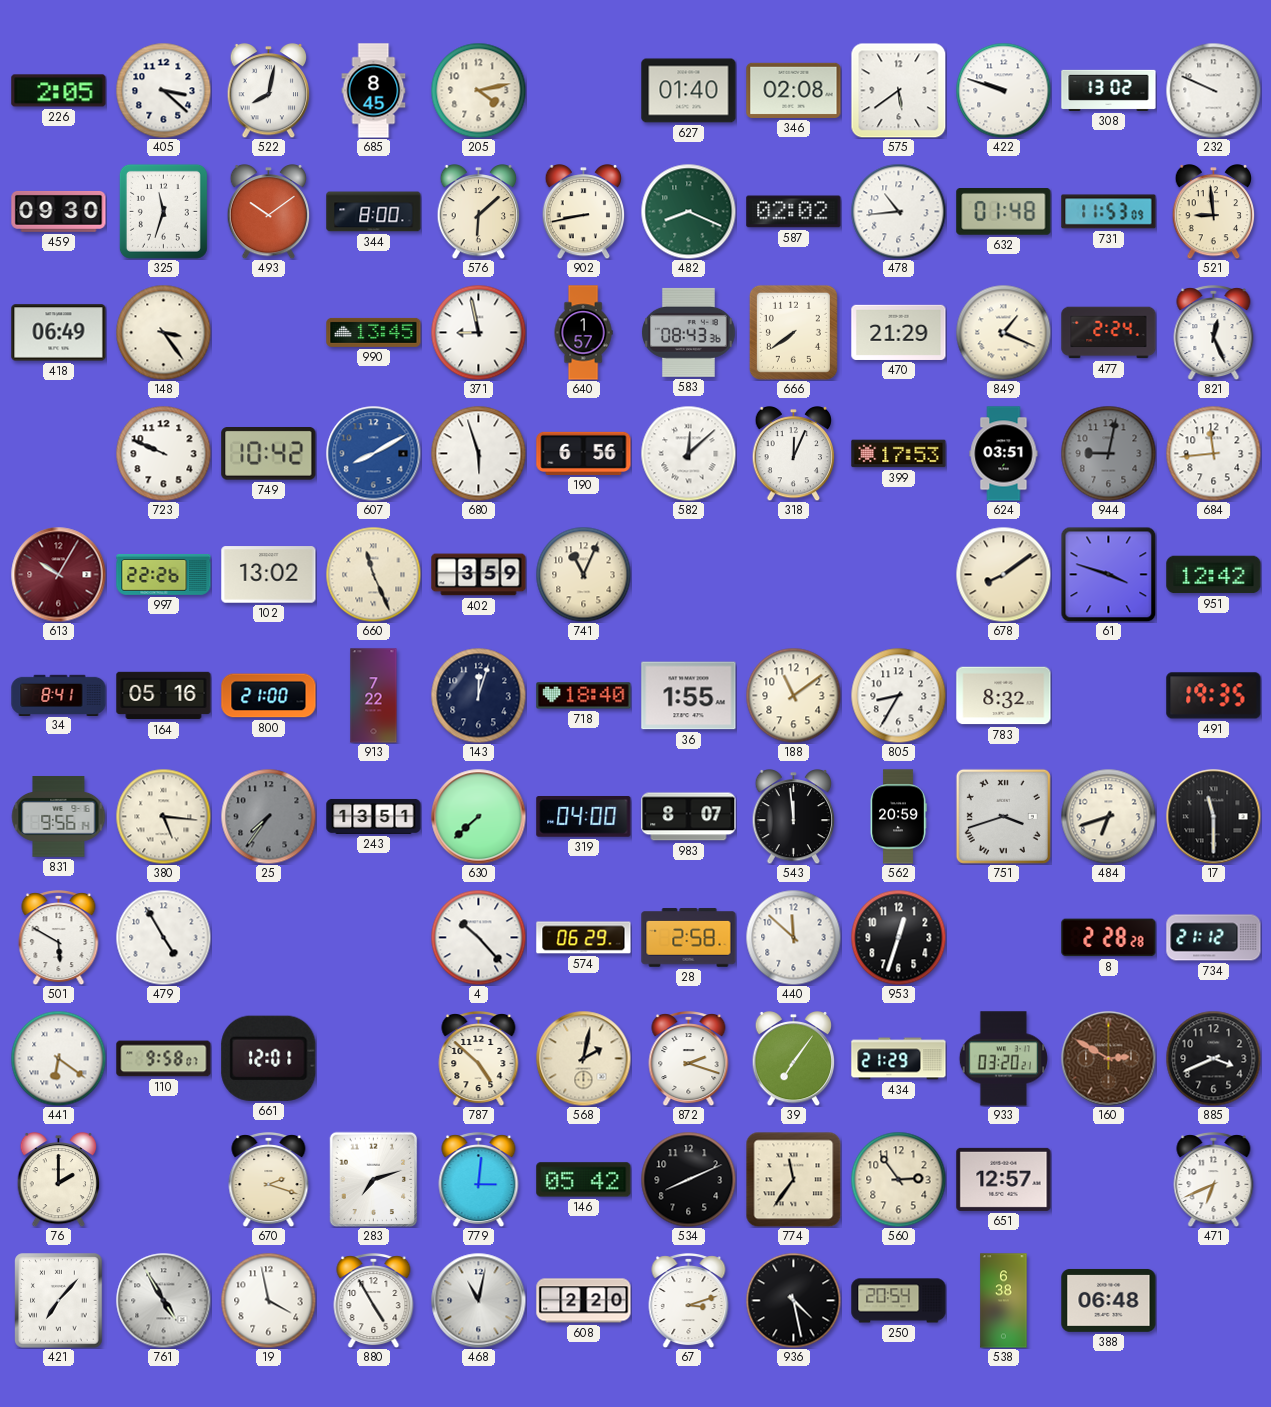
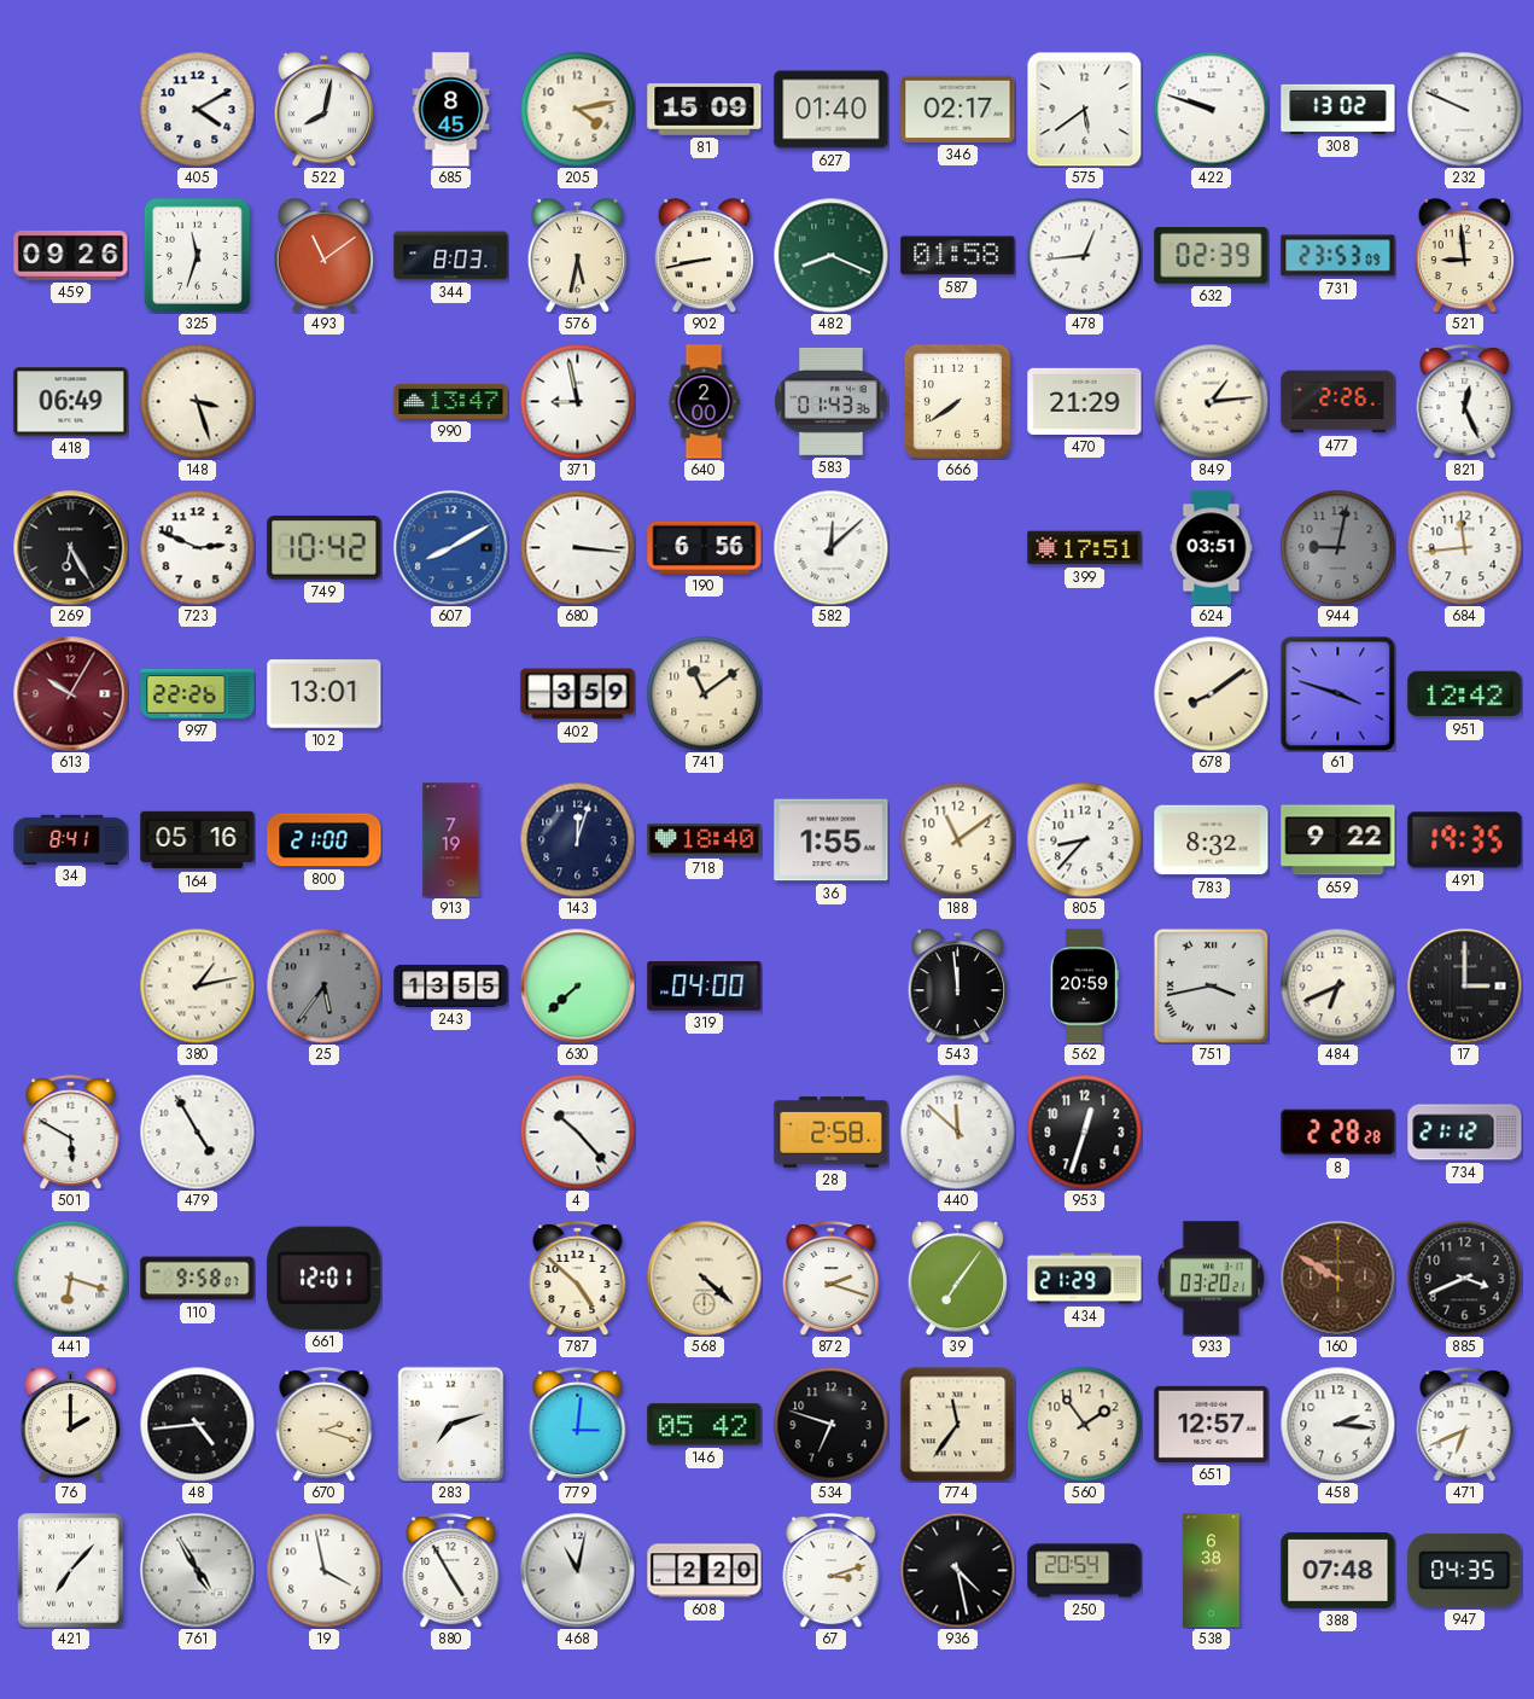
226: 2:05 -> none (59, 91)
405: 3:22 -> 4:10 (197, 109)
81: none -> 15:09 (705, 110)
346: 02:08 -> 02:17 (958, 109)
459: 09:30 -> 09:26 (71, 255)
493: 10:09 -> 11:09 (325, 255)
344: 8:00 -> 8:03 (451, 256)
576: 6:08 -> 5:32 (578, 255)
587: 02:02 -> 01:58 (958, 256)
478: 10:44 -> 12:44 (1084, 255)
632: 01:48 -> 02:39 (1212, 256)
731: 11:53 -> 23:53 (1338, 256)
148: 3:24 -> 3:27 (197, 401)
990: 13:45 -> 13:47 (451, 401)
640: 1:57 -> 2:00 (704, 402)
583: 08:43 -> 01:43 (832, 401)
849: 1:19 -> 1:14 (1211, 401)
477: 2:24 -> 2:26 (1338, 402)
269: none -> 6:25 (70, 547)
723: 9:49 -> 2:49 (197, 547)
680: 5:57 -> 3:16 (577, 547)
318: 12:04 -> none (794, 453)
399: 17:53 -> 17:51 (1085, 548)
102: 13:02 -> 13:01 (325, 694)
660: 11:26 -> none (373, 574)
741: 11:04 -> 11:09 (704, 693)
913: 7:22 -> 7:19 (451, 840)
805: 8:35 -> 8:37 (1084, 839)
659: none -> 9:22 (1338, 840)
831: 9:56 -> none (58, 817)
380: 5:16 -> 1:13 (197, 985)
25: 7:36 -> 5:36 (323, 985)
243: 13:51 -> 13:55 (451, 985)
983: 8:07 -> none (689, 817)
751: 3:42 -> 3:43 (1211, 985)
484: 6:42 -> 6:41 (1337, 985)
17: 11:30 -> 3:00 (1464, 985)
574: 06:29 -> none (584, 938)
441: 6:21 -> 6:18 (70, 1278)
568: 2:02 -> 4:22 (704, 1278)
160: 2:50 -> 9:50 (1337, 1278)
48: none -> 4:44 (197, 1424)
534: 8:11 -> 6:48 (830, 1424)
560: 2:54 -> 1:54 (1084, 1424)
458: none -> 2:16 (1337, 1424)
388: 06:48 -> 07:48 (1338, 1570)
947: none -> 04:35 (1465, 1570)
